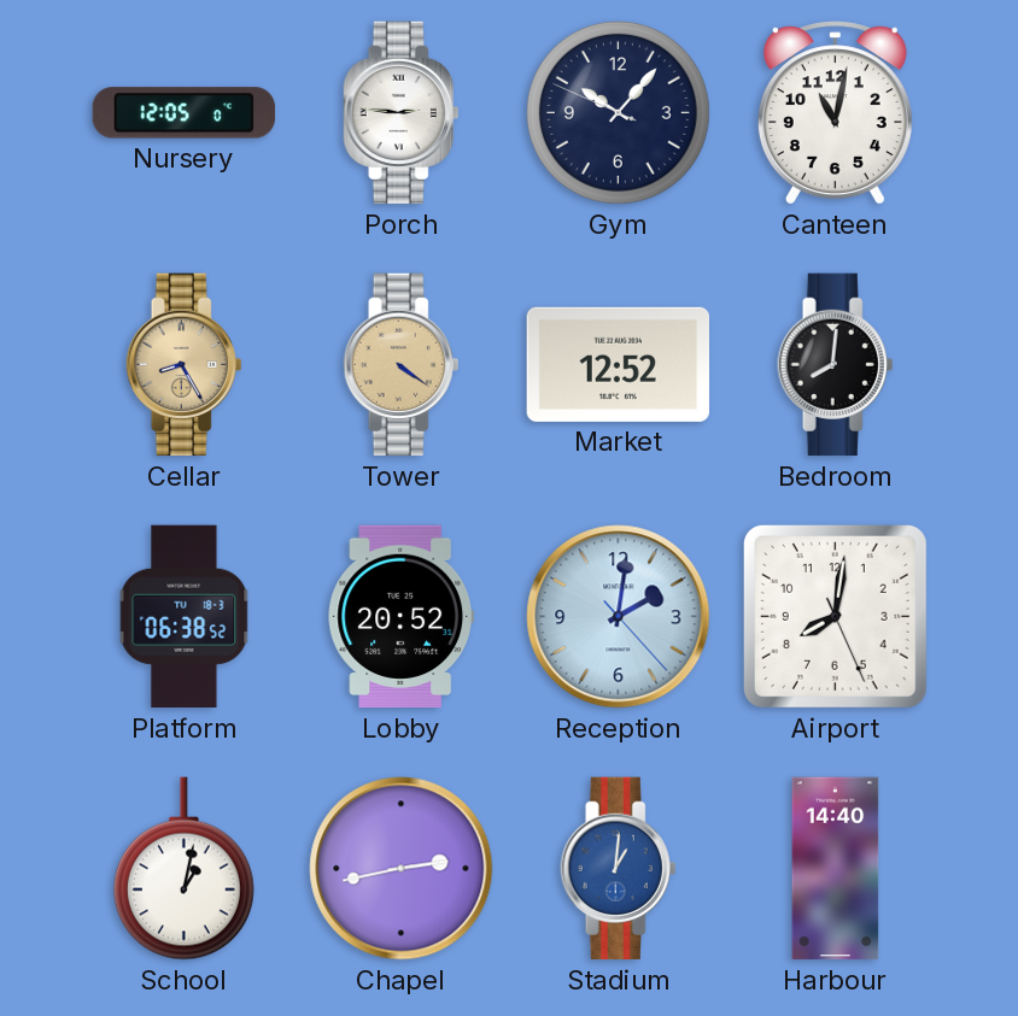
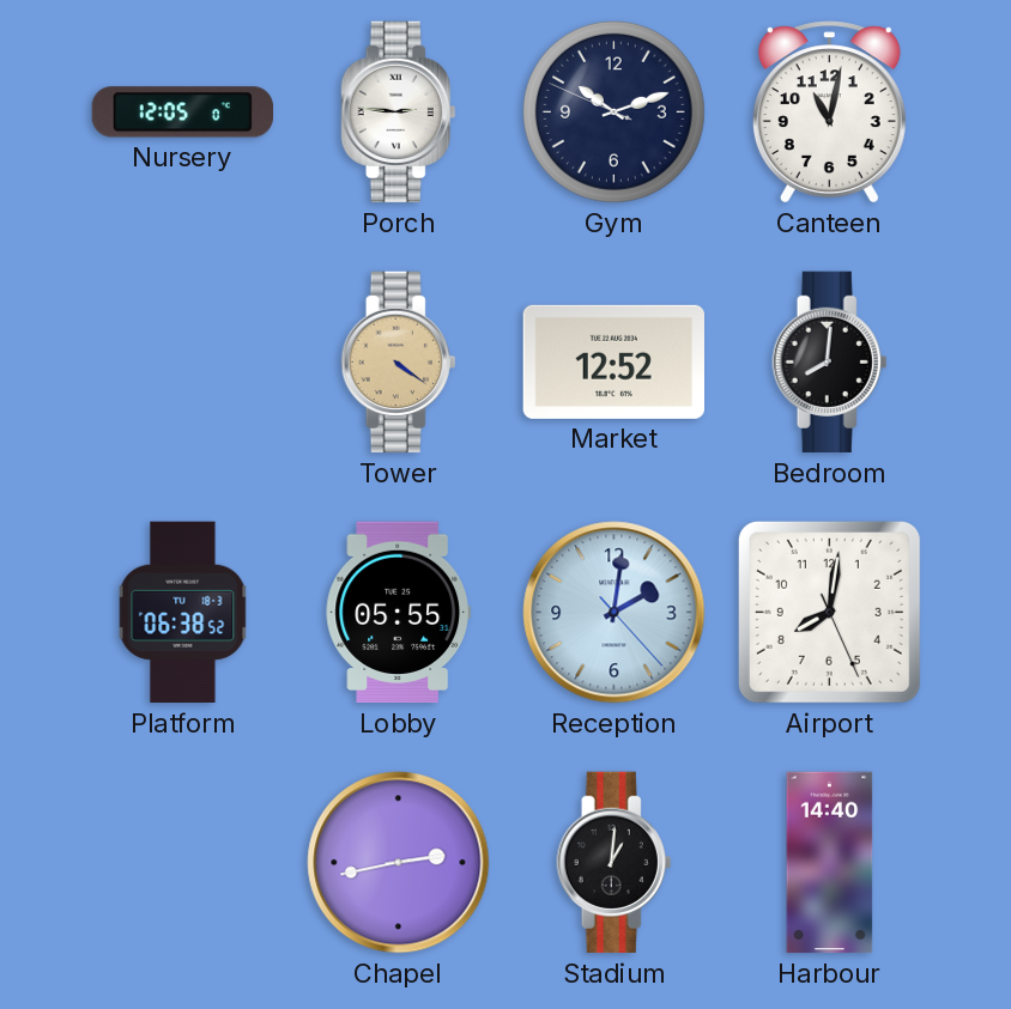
Gym: 10:06 -> 10:11 (613, 111)
Cellar: 8:25 -> none (185, 365)
Lobby: 20:52 -> 05:55 (398, 613)
School: 1:02 -> none (183, 869)
Stadium dial: blue -> black (615, 863)
